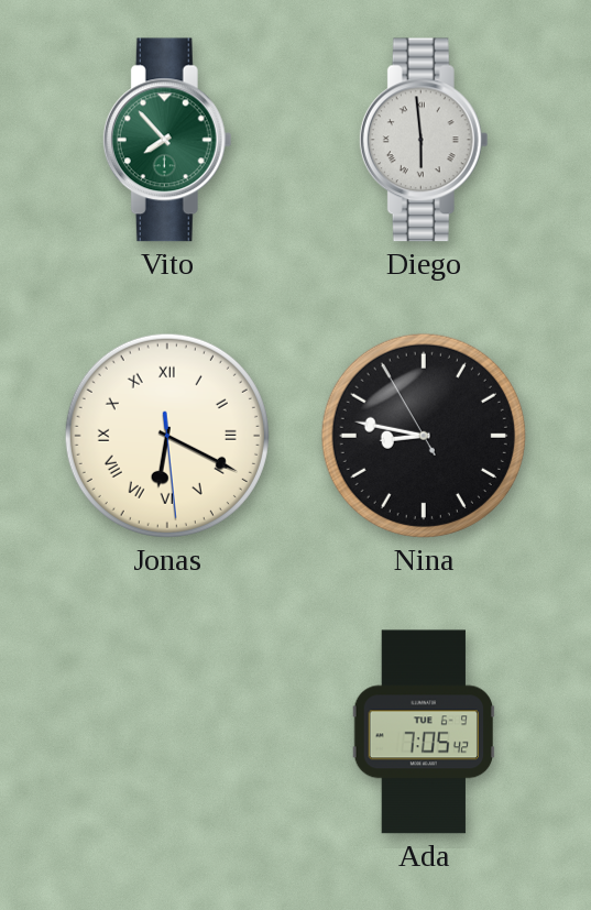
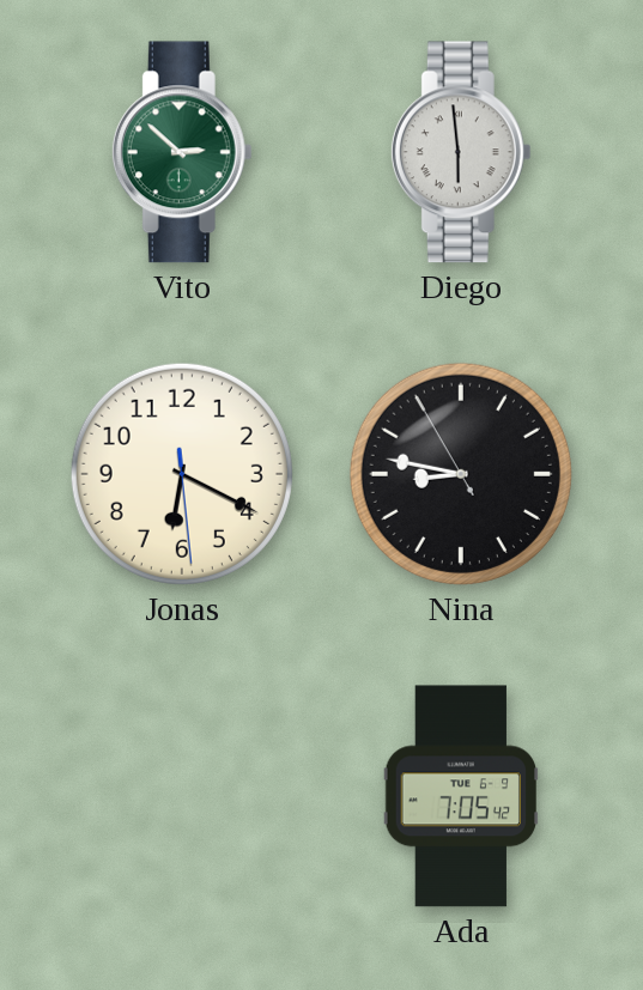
Vito: 7:53 -> 2:52 (182, 152)
Jonas numerals: Roman -> Arabic (182, 474)
